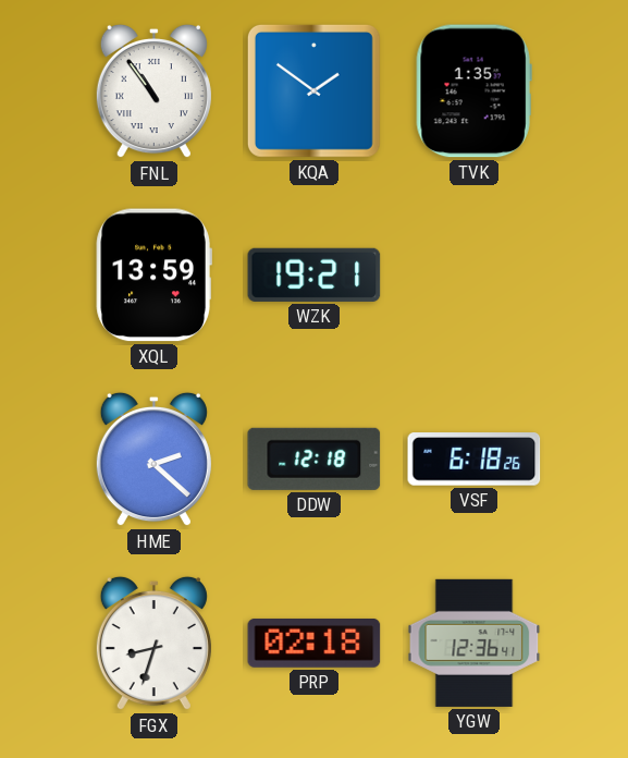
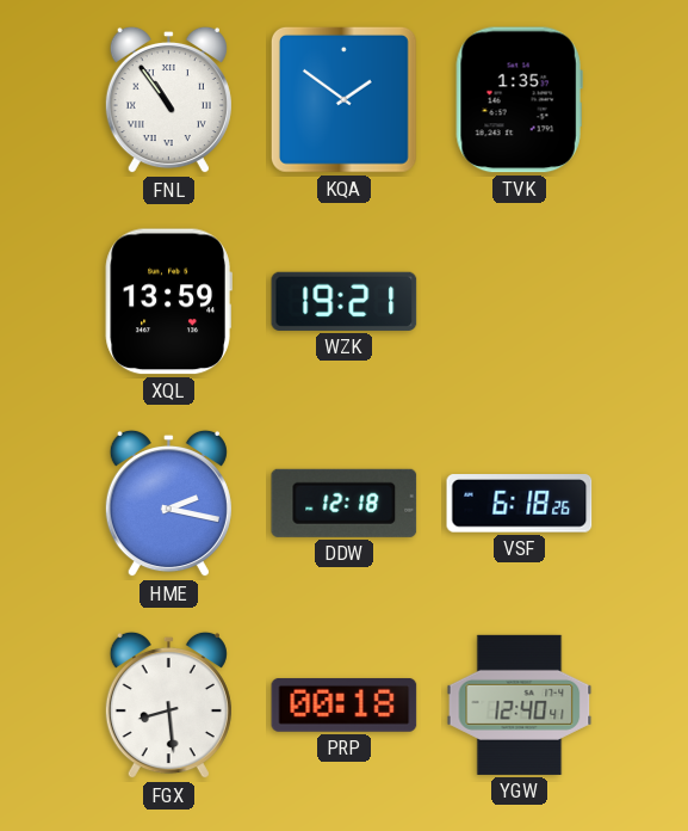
HME: 2:22 -> 2:17 (168, 504)
FGX: 8:33 -> 8:29 (168, 706)
PRP: 02:18 -> 00:18 (345, 704)
YGW: 12:36 -> 12:40 (520, 704)
